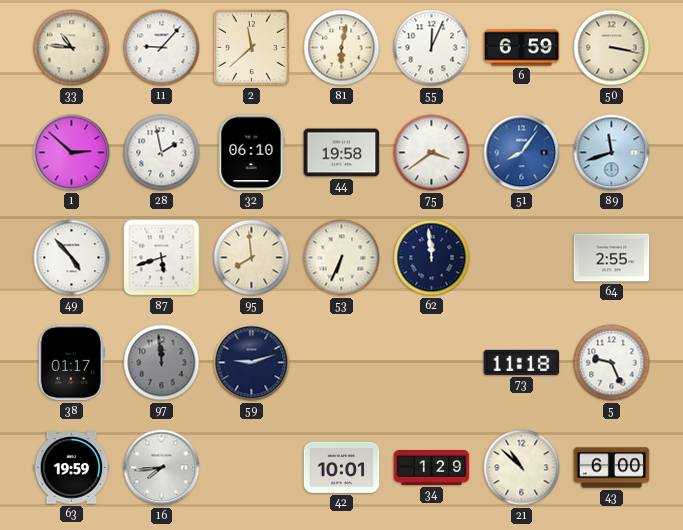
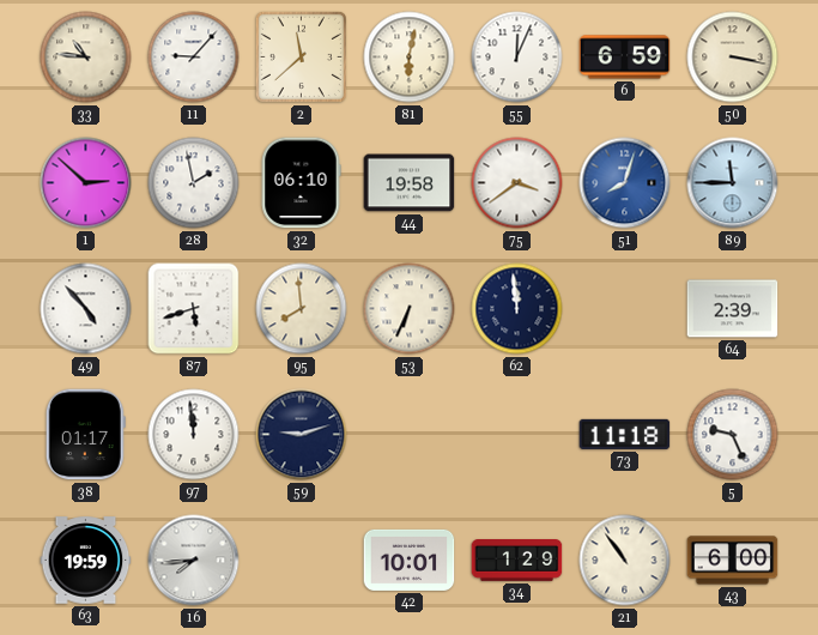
51: 8:06 -> 8:03 (625, 183)
89: 11:42 -> 11:45 (733, 183)
64: 2:55 -> 2:39 (733, 309)
97 dial: grey -> white (194, 435)
21: 10:52 -> 10:54 (625, 561)
